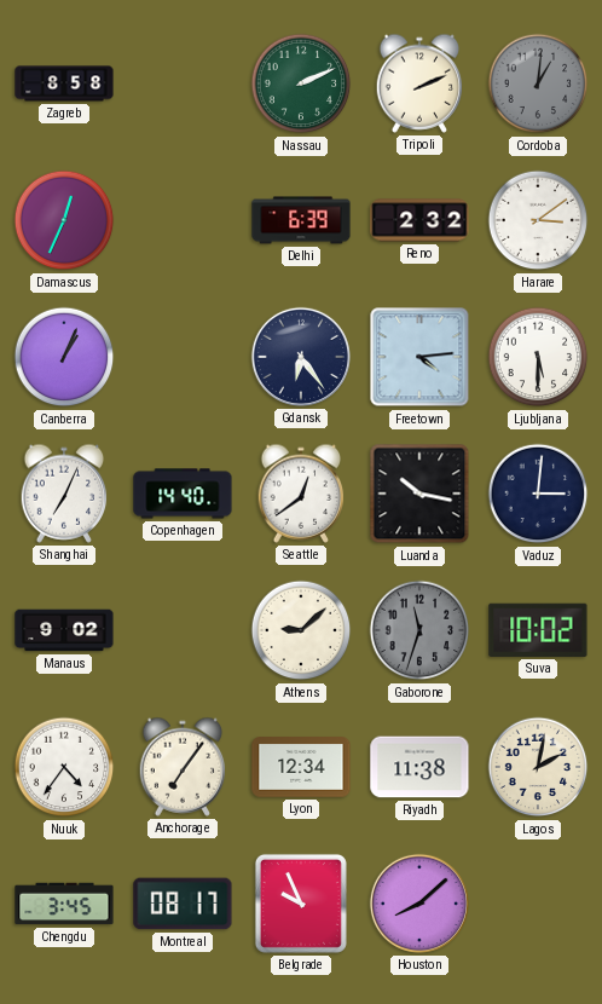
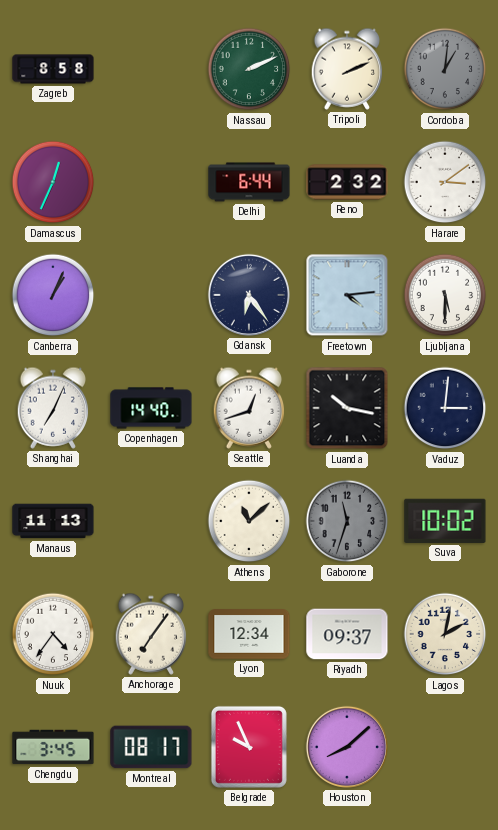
Delhi: 6:39 -> 6:44 (249, 182)
Seattle: 12:39 -> 12:42 (249, 408)
Manaus: 9:02 -> 11:13 (53, 521)
Athens: 9:08 -> 11:08 (249, 521)
Riyadh: 11:38 -> 09:37 (347, 634)
